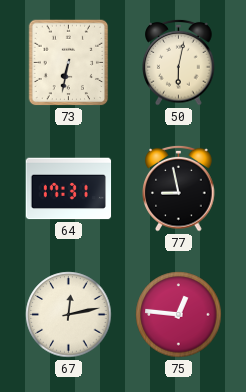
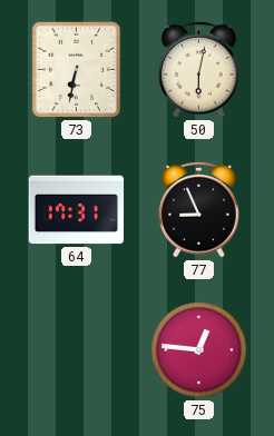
77: 8:58 -> 8:56 (199, 209)
67: 12:13 -> none (69, 315)
